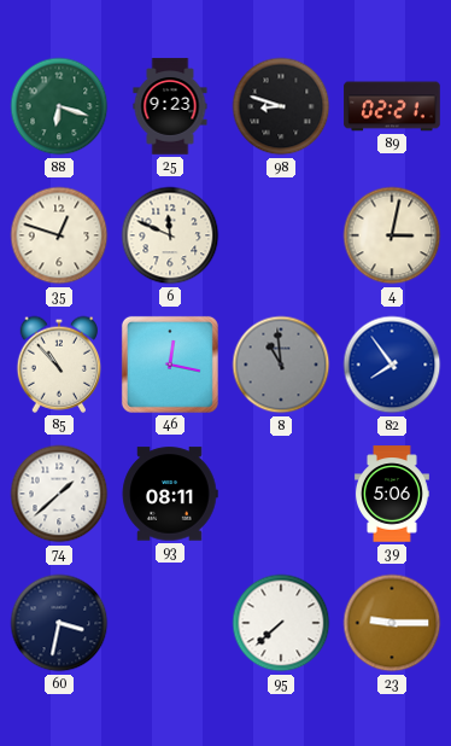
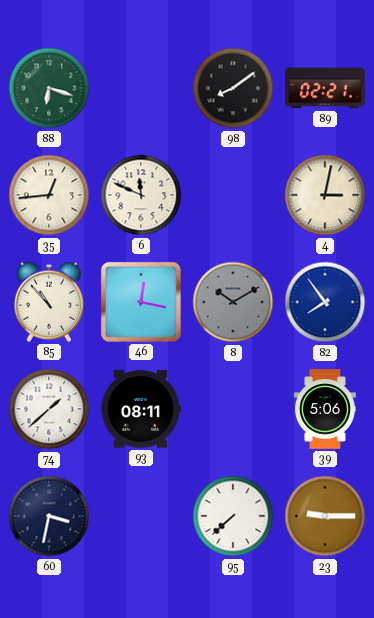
25: 9:23 -> none (170, 106)
98: 8:48 -> 8:09 (233, 88)
35: 12:48 -> 12:44 (49, 195)
8: 10:59 -> 10:10 (233, 302)
